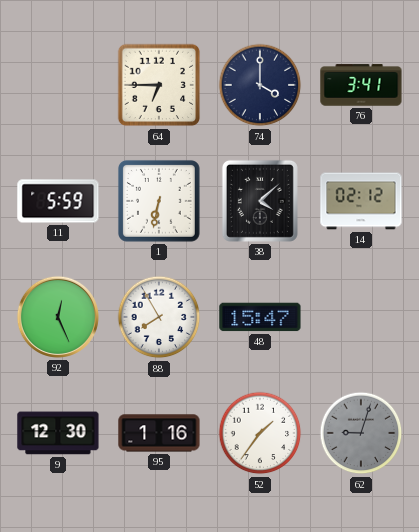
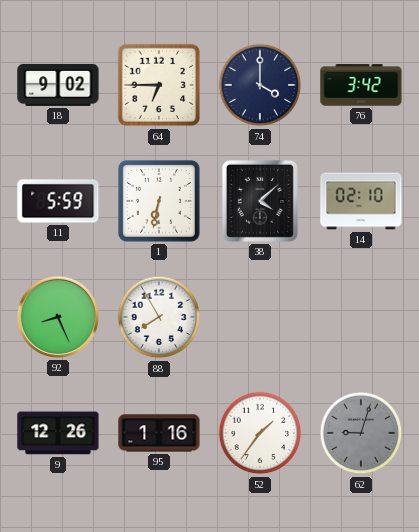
18: none -> 9:02 (58, 85)
76: 3:41 -> 3:42 (361, 85)
14: 02:12 -> 02:10 (361, 201)
92: 12:26 -> 8:26 (58, 317)
48: 15:47 -> none (260, 317)
9: 12:30 -> 12:26 (58, 433)
